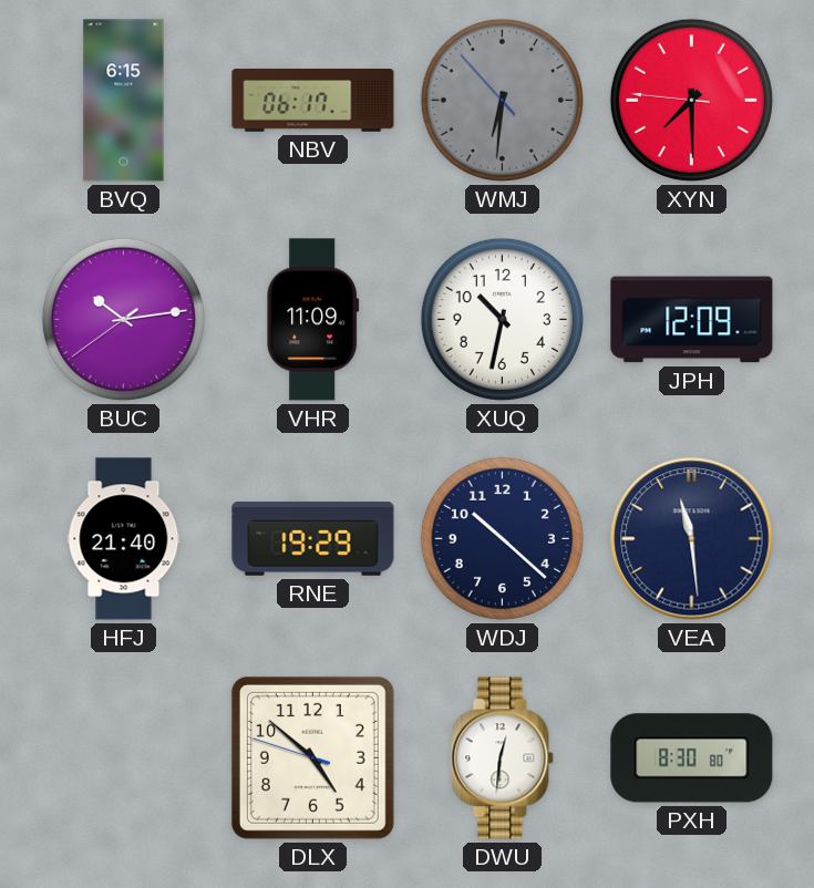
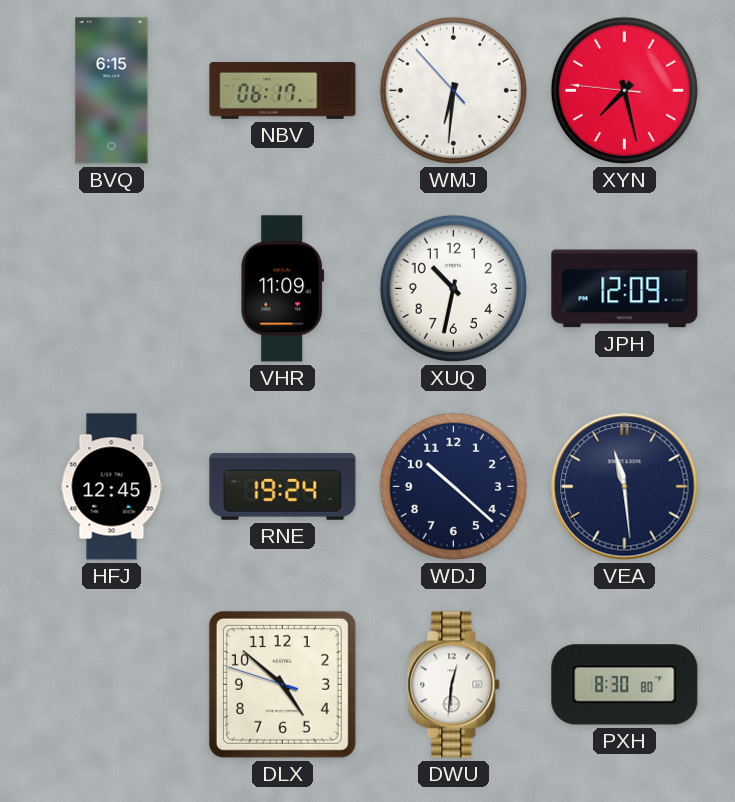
WMJ dial: grey -> white (453, 90)
XYN: 7:29 -> 7:27 (624, 90)
BUC: 10:13 -> none (123, 319)
HFJ: 21:40 -> 12:45 (112, 487)
RNE: 19:29 -> 19:24 (283, 487)
